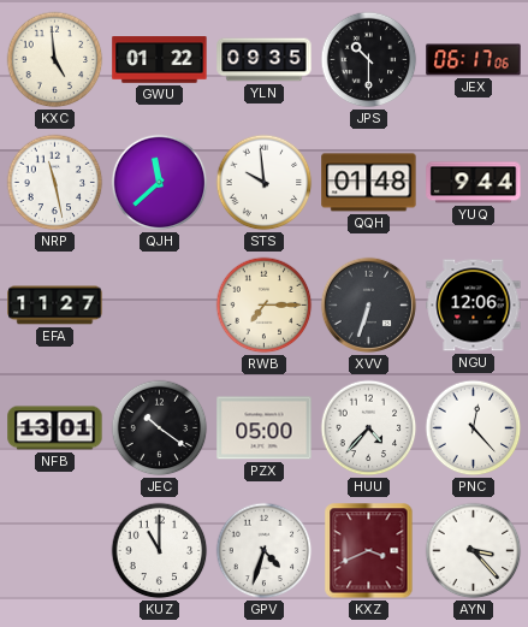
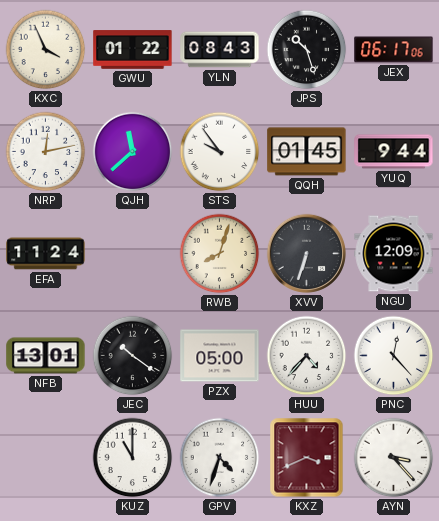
KXC: 4:59 -> 3:56 (46, 50)
YLN: 09:35 -> 08:43 (220, 50)
JPS: 10:30 -> 10:27 (307, 50)
NRP: 11:28 -> 12:13 (46, 152)
STS: 9:59 -> 9:54 (220, 152)
QQH: 01:48 -> 01:45 (307, 152)
EFA: 11:27 -> 11:24 (46, 254)
RWB: 7:15 -> 8:03 (220, 254)
NGU: 12:06 -> 12:09 (394, 254)
